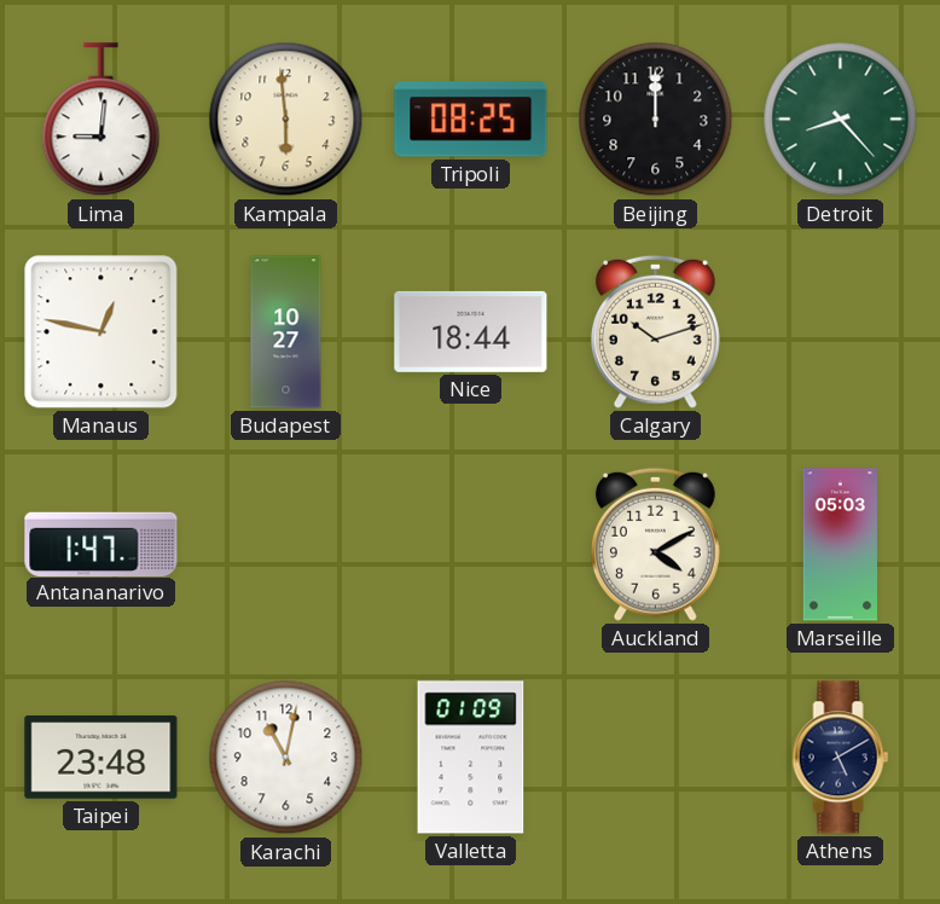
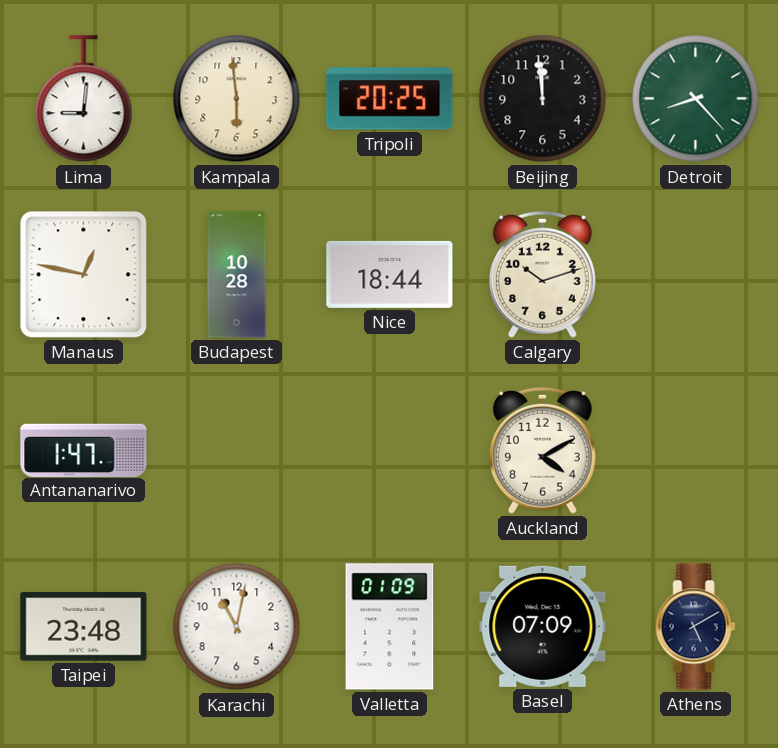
Tripoli: 08:25 -> 20:25 (390, 99)
Beijing: 12:00 -> 11:59 (543, 99)
Budapest: 10:27 -> 10:28 (237, 275)
Marseille: 05:03 -> none (840, 545)
Basel: none -> 07:09 (543, 626)
